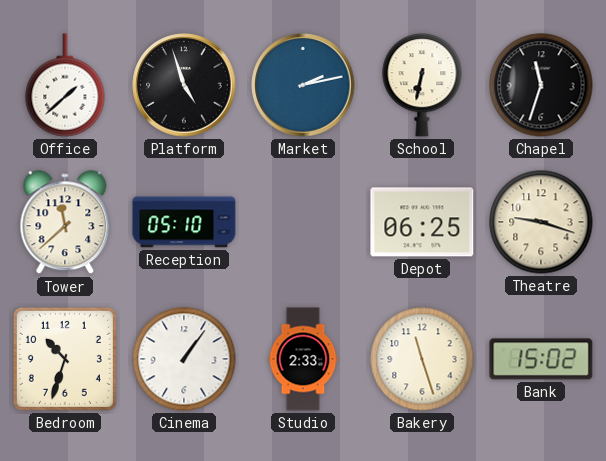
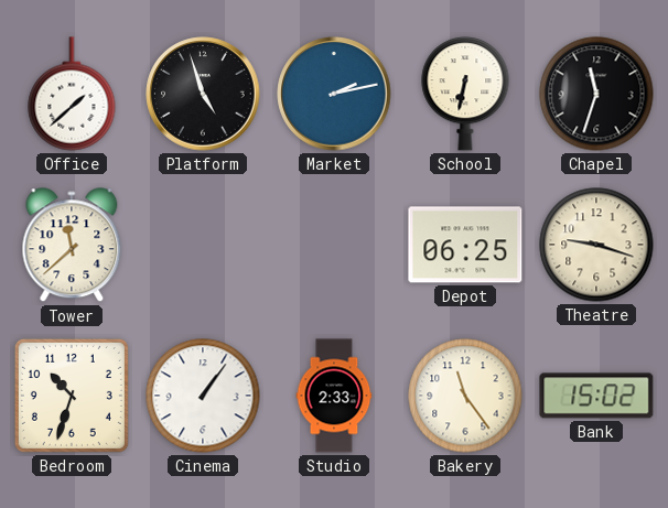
Reception: 05:10 -> none (184, 222)
Bakery: 11:27 -> 11:24 (465, 396)
